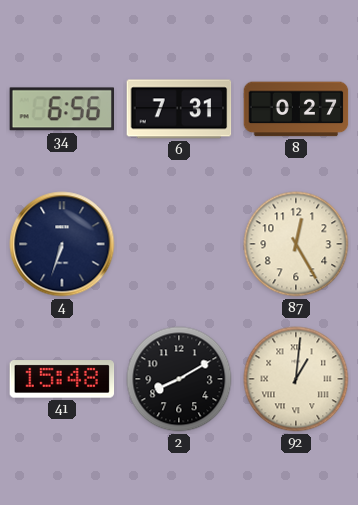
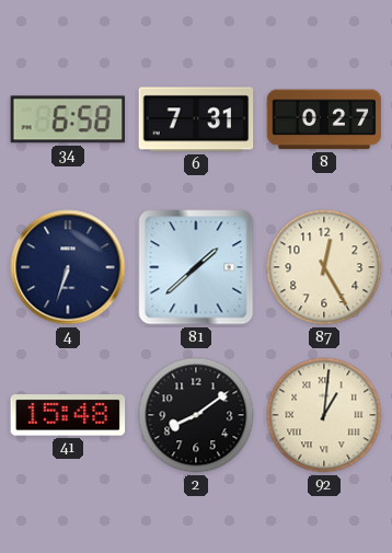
34: 6:56 -> 6:58 (67, 119)
81: none -> 1:38 (196, 267)
2: 8:10 -> 8:09 (196, 415)
